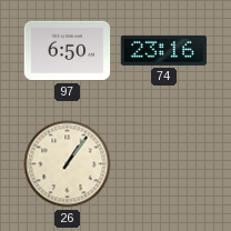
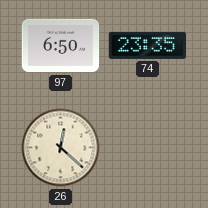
74: 23:16 -> 23:35 (148, 45)
26: 1:06 -> 12:22 (61, 148)
